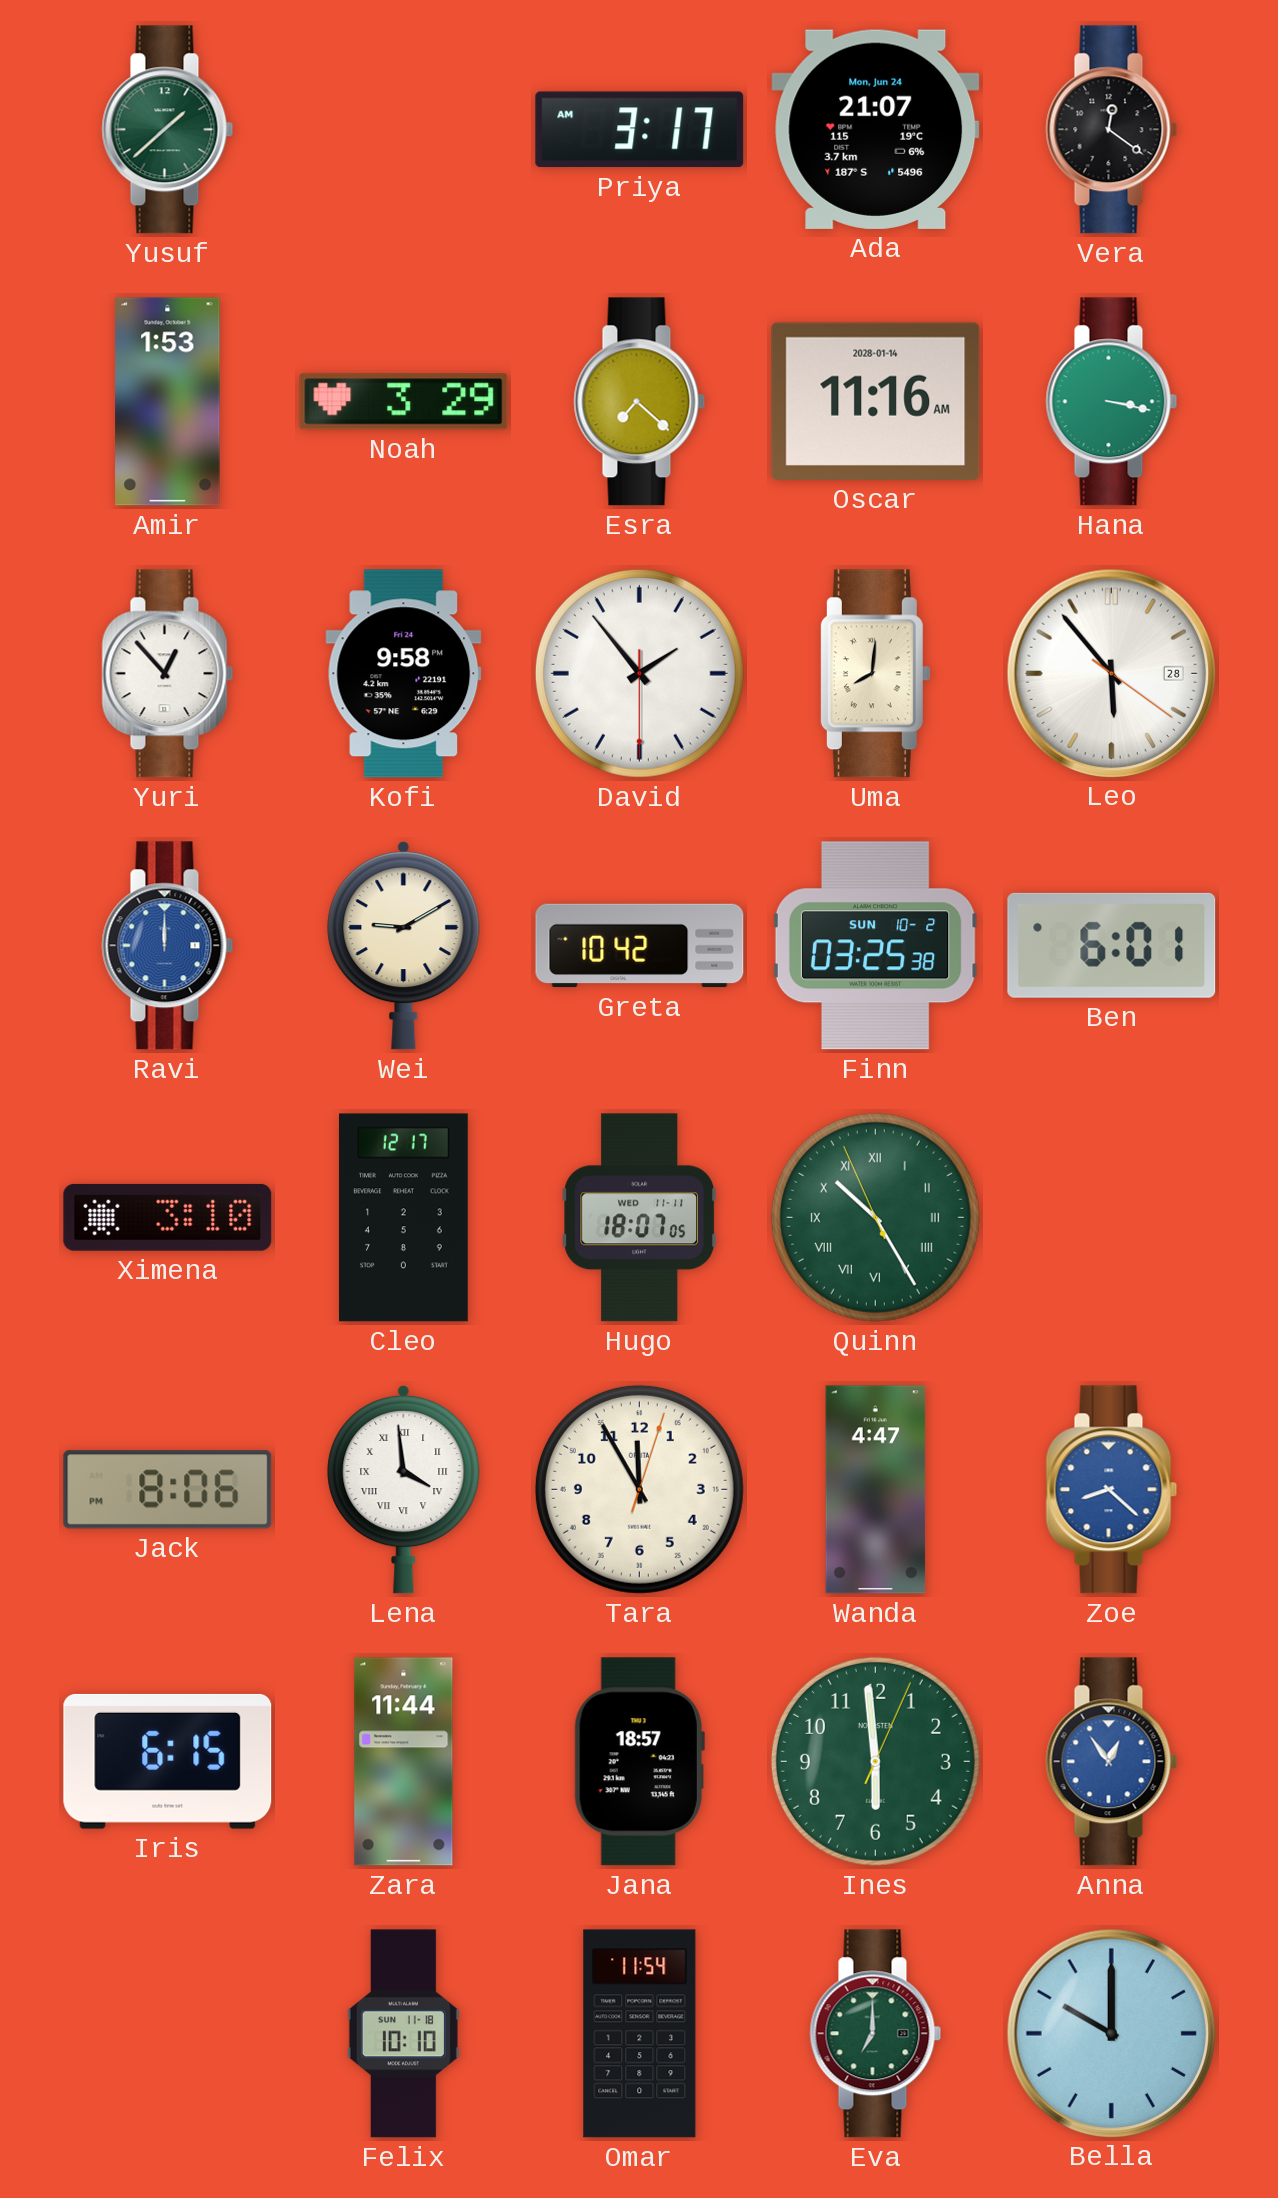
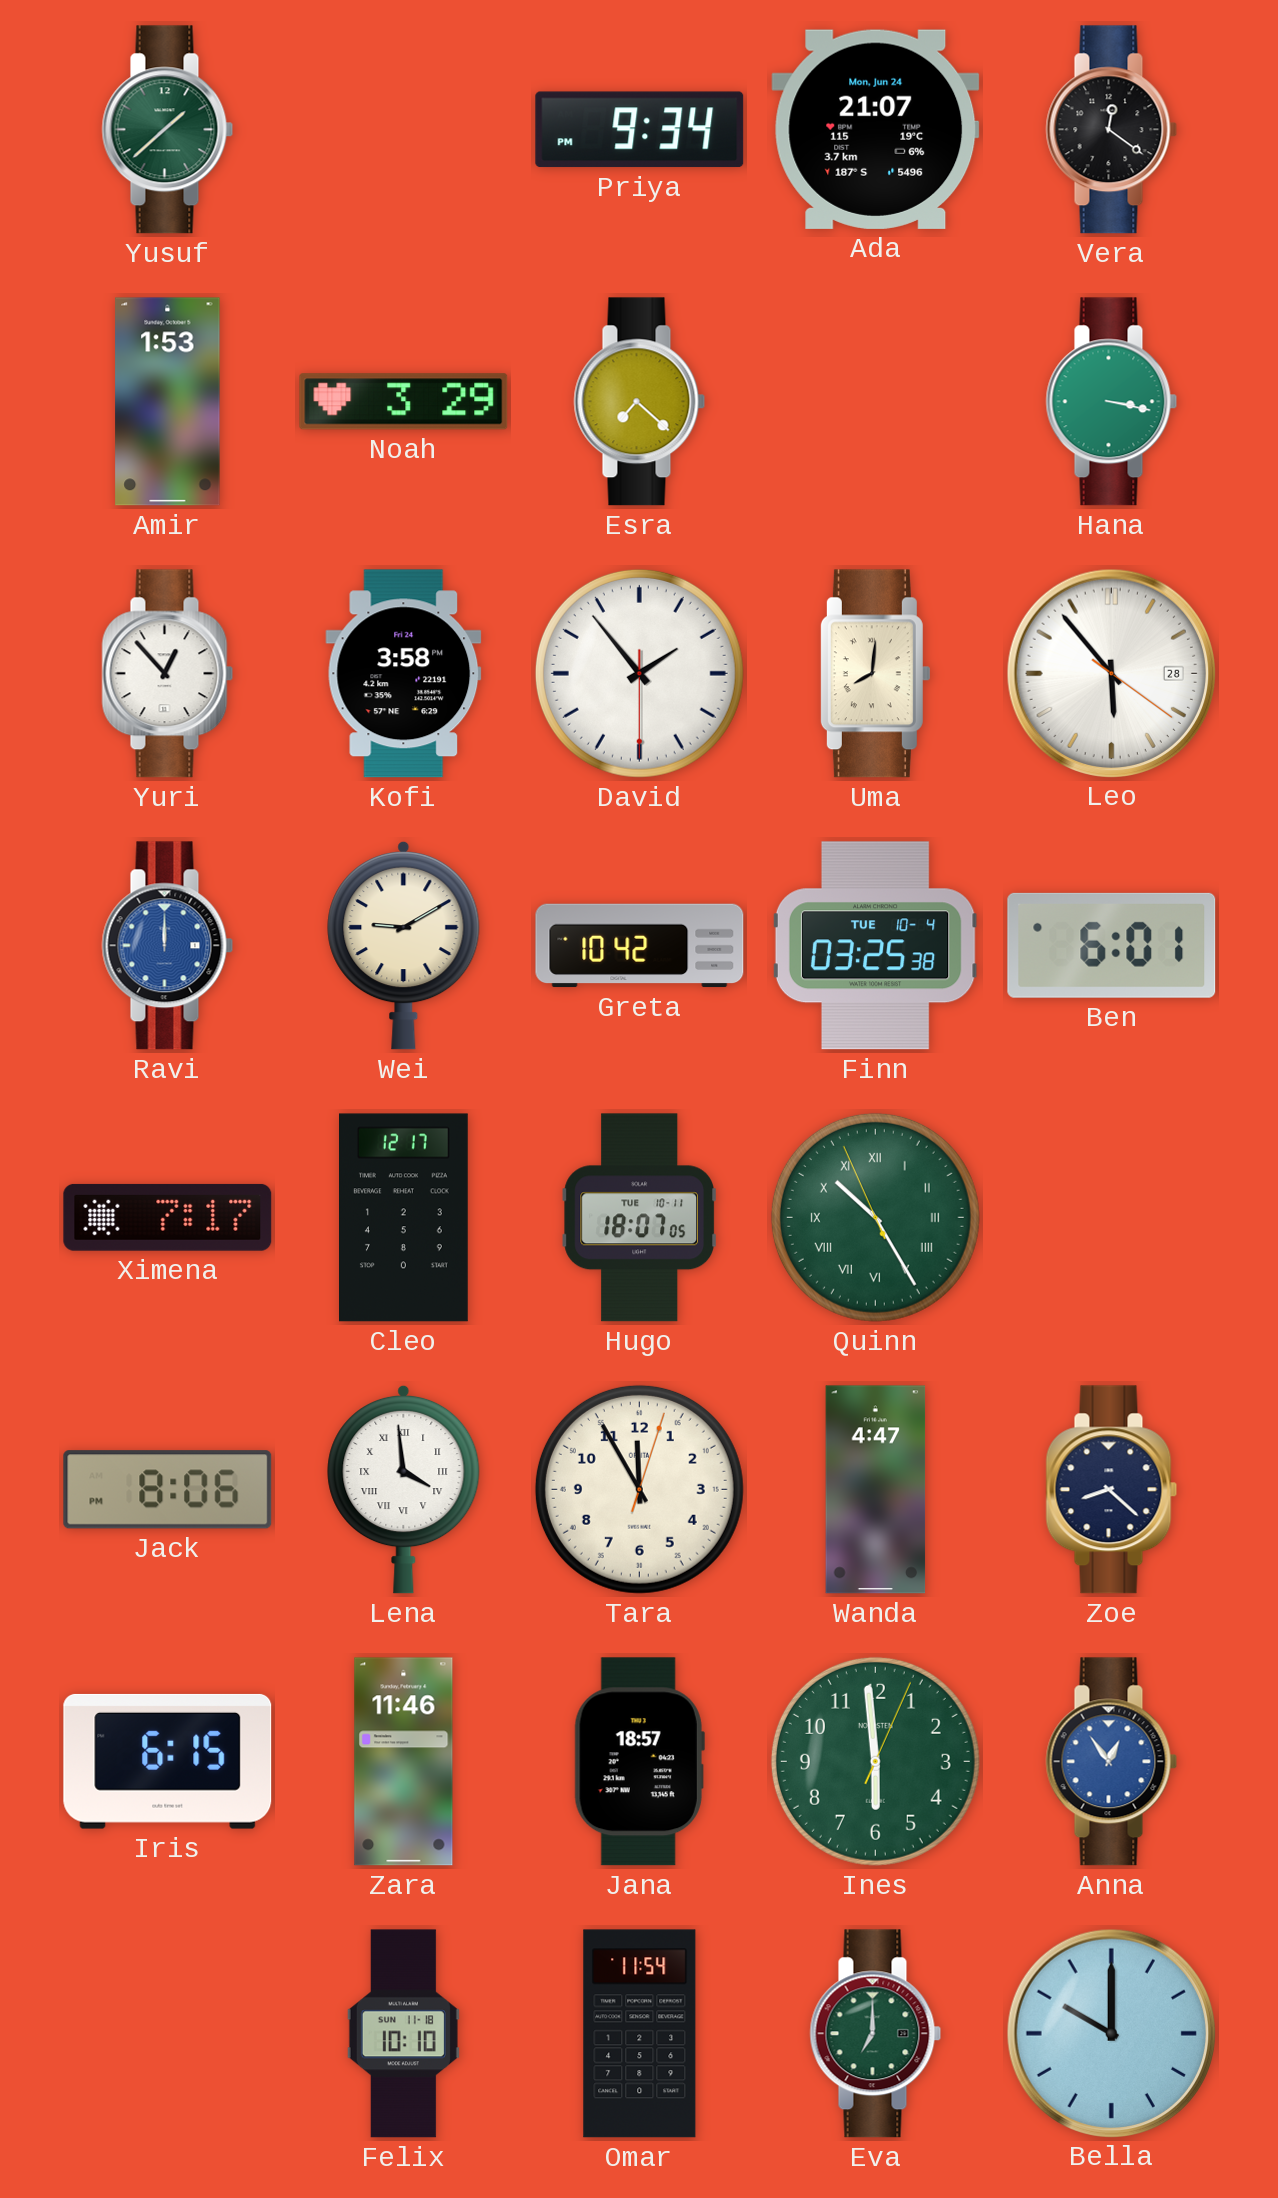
Priya: 3:17 -> 9:34 (640, 130)
Oscar: 11:16 -> none (876, 401)
Kofi: 9:58 -> 3:58 (404, 674)
Finn date: SUN 10-2 -> TUE 10-4 (875, 946)
Ximena: 3:10 -> 7:17 (168, 1217)
Hugo date: WED 11-11 -> TUE 10-11 (639, 1218)
Zoe dial: blue -> navy (1112, 1490)
Zara: 11:44 -> 11:46 (404, 1762)
